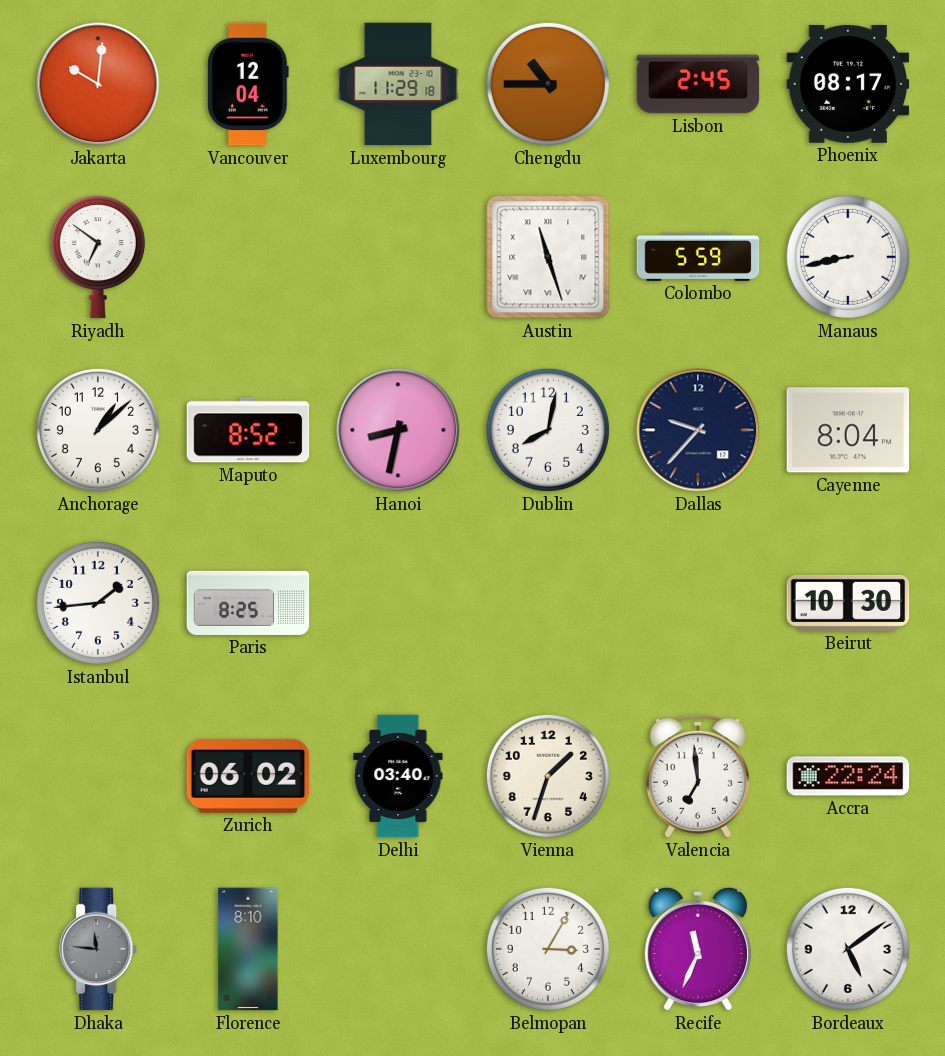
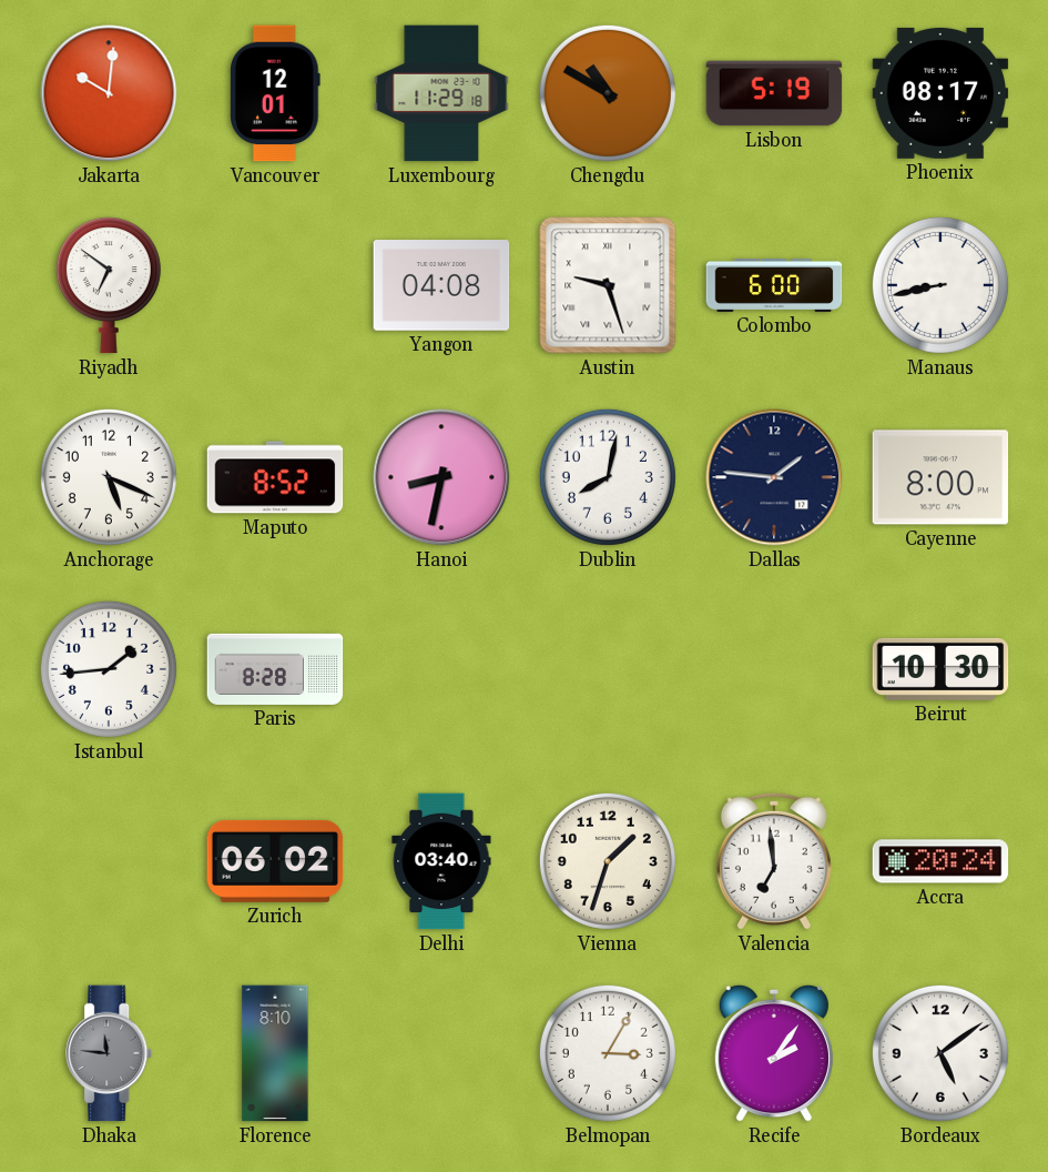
Vancouver: 12:04 -> 12:01 (275, 93)
Chengdu: 10:45 -> 10:50 (608, 93)
Lisbon: 2:45 -> 5:19 (774, 93)
Yangon: none -> 04:08 (441, 286)
Austin: 11:27 -> 9:27 (608, 285)
Colombo: 5:59 -> 6:00 (774, 285)
Anchorage: 1:08 -> 5:19 (109, 477)
Dallas: 9:37 -> 1:46 (774, 477)
Cayenne: 8:04 -> 8:00 (940, 477)
Paris: 8:25 -> 8:28 (275, 669)
Accra: 22:24 -> 20:24 (940, 861)
Recife: 11:34 -> 2:06 (774, 1053)
